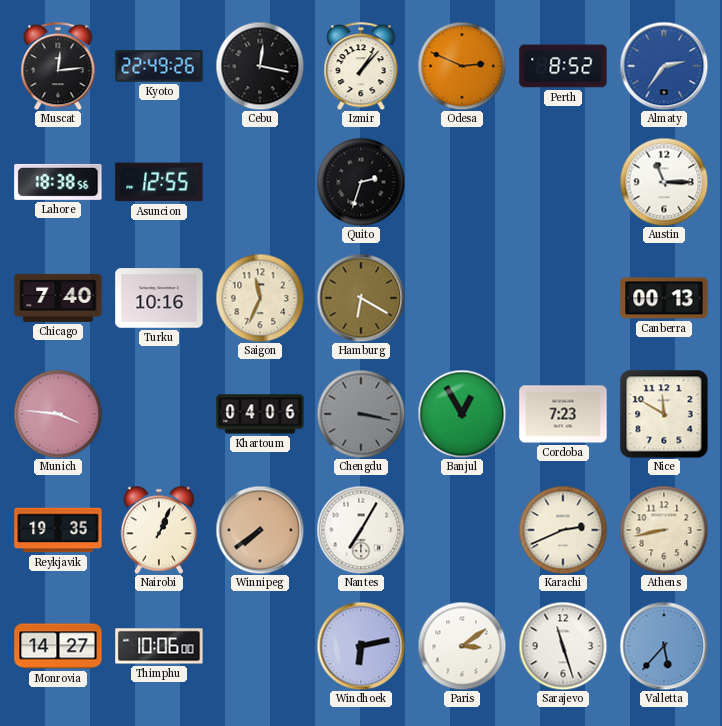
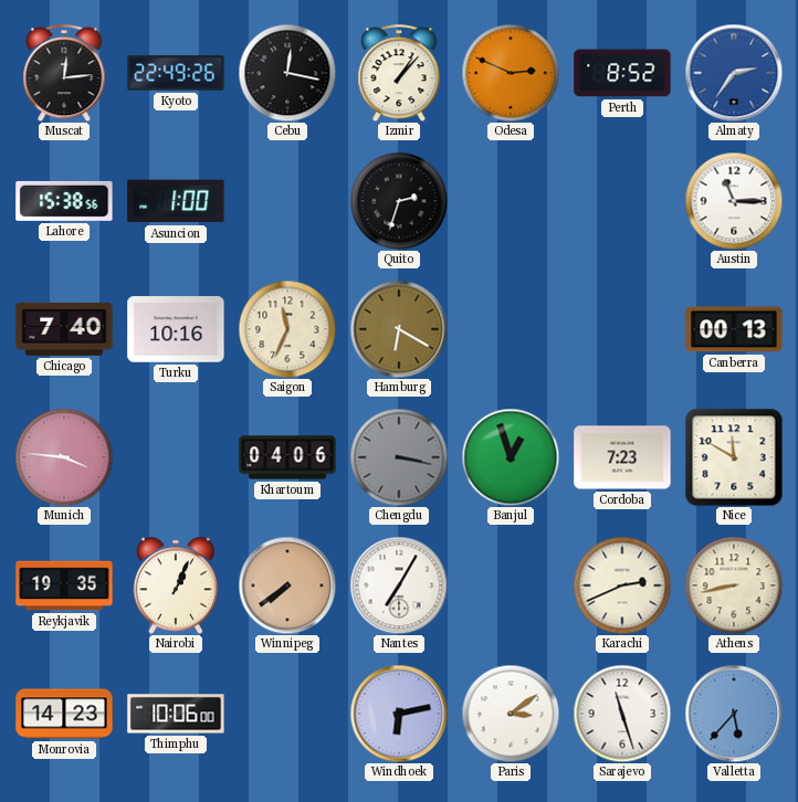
Lahore: 18:38 -> 15:38 (64, 201)
Asuncion: 12:55 -> 1:00 (176, 201)
Banjul: 12:55 -> 12:57 (511, 457)
Monrovia: 14:27 -> 14:23 (64, 714)
